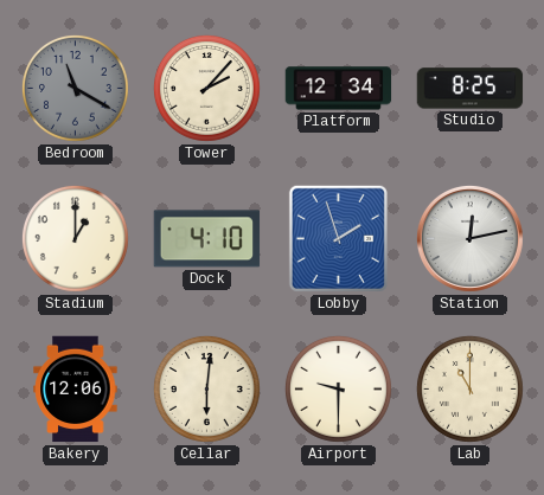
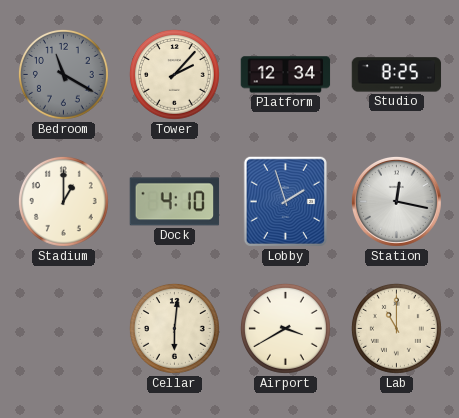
Station: 12:13 -> 12:17 (396, 201)
Bakery: 12:06 -> none (76, 390)
Airport: 9:30 -> 3:40 (285, 328)
